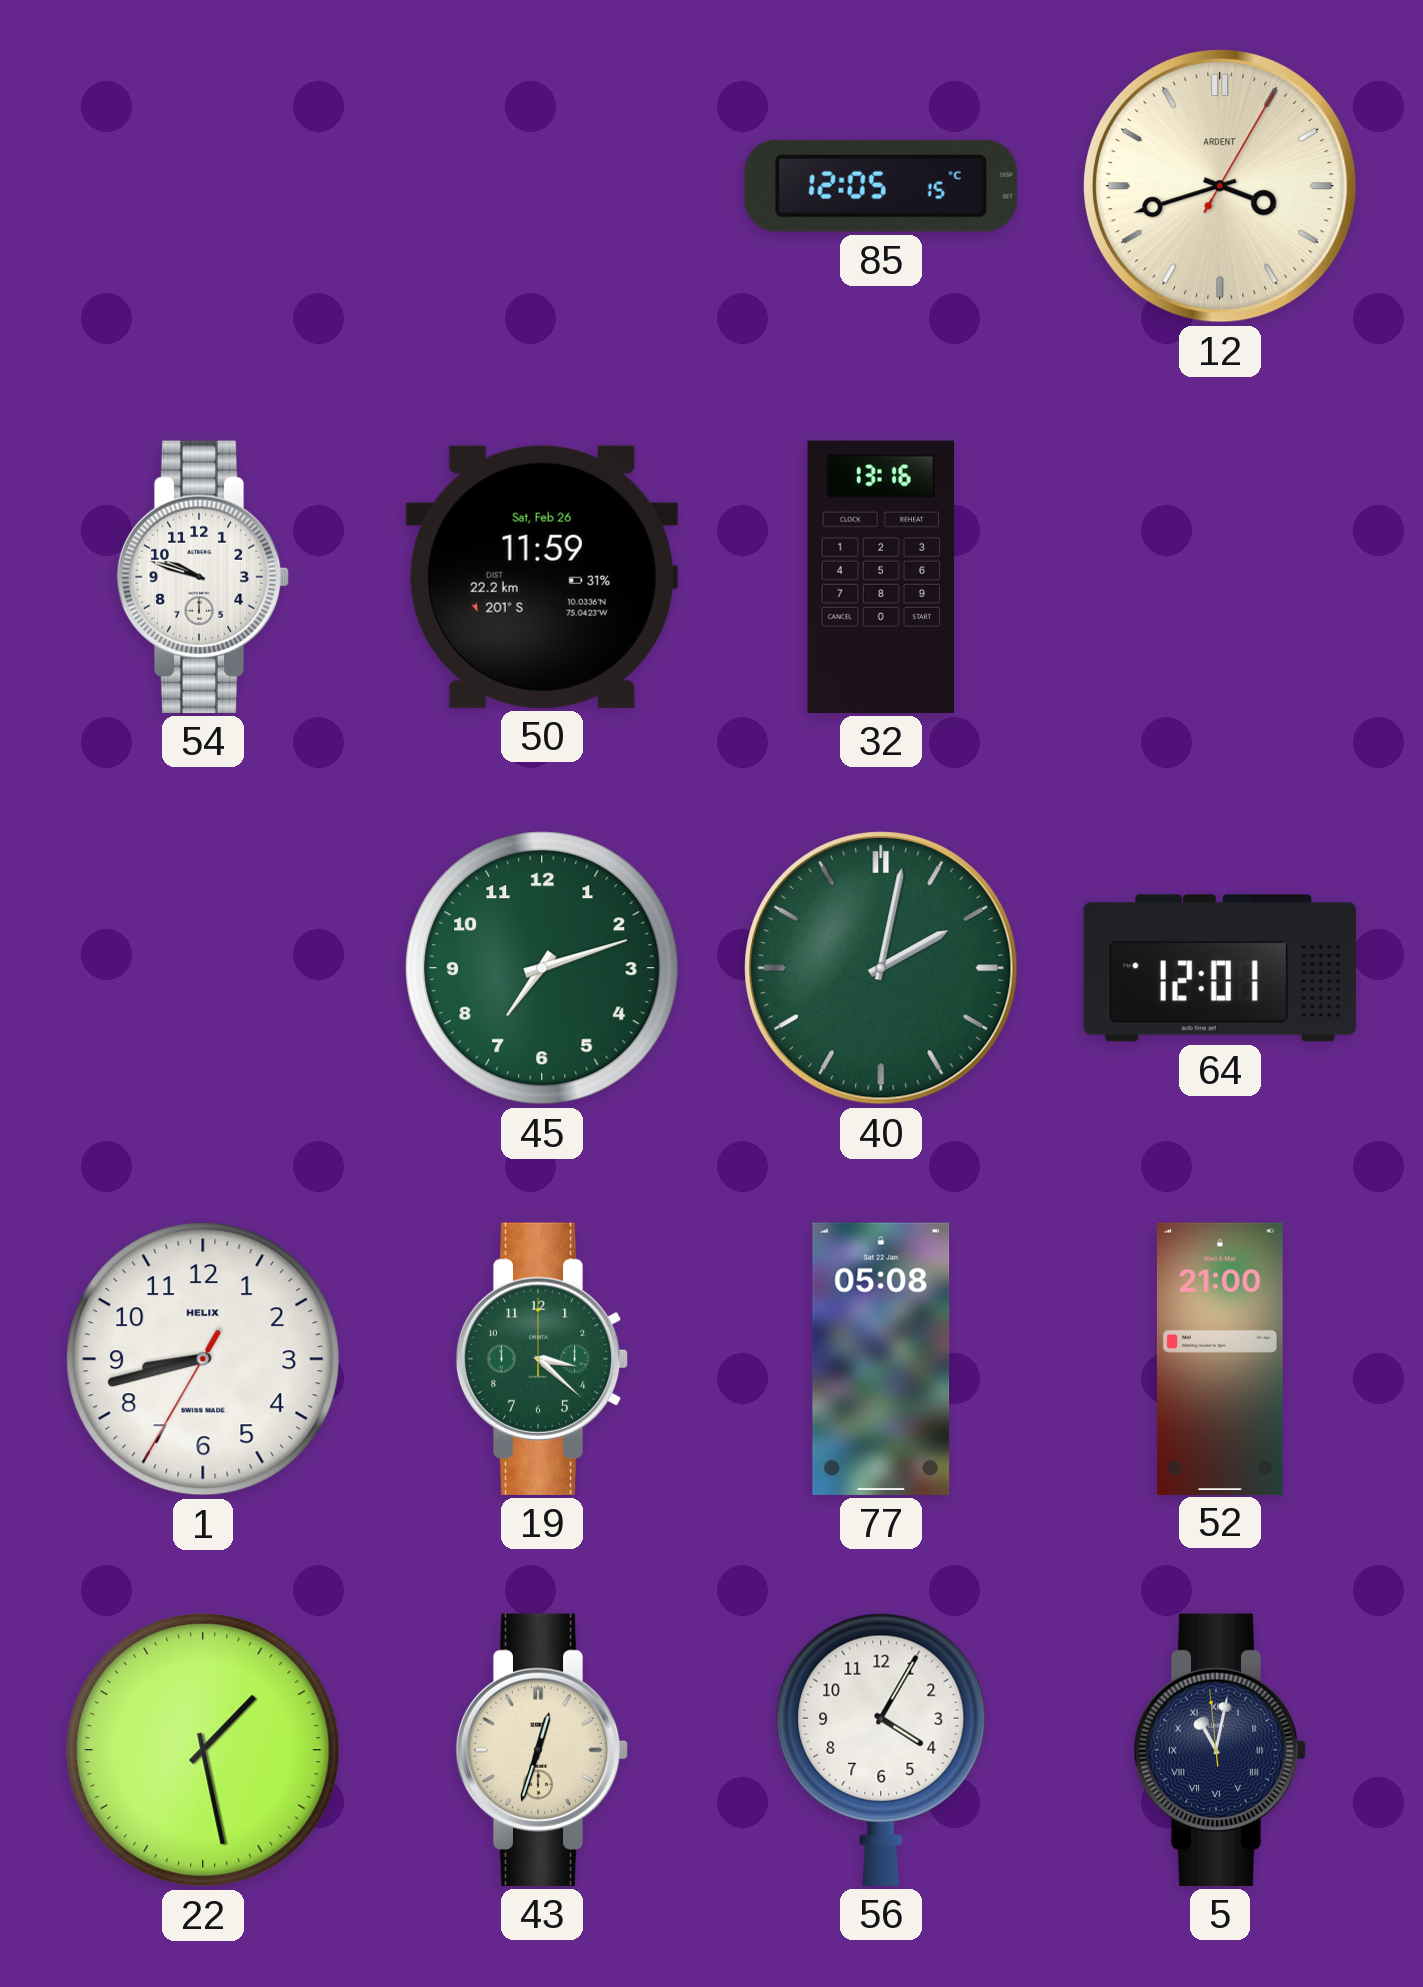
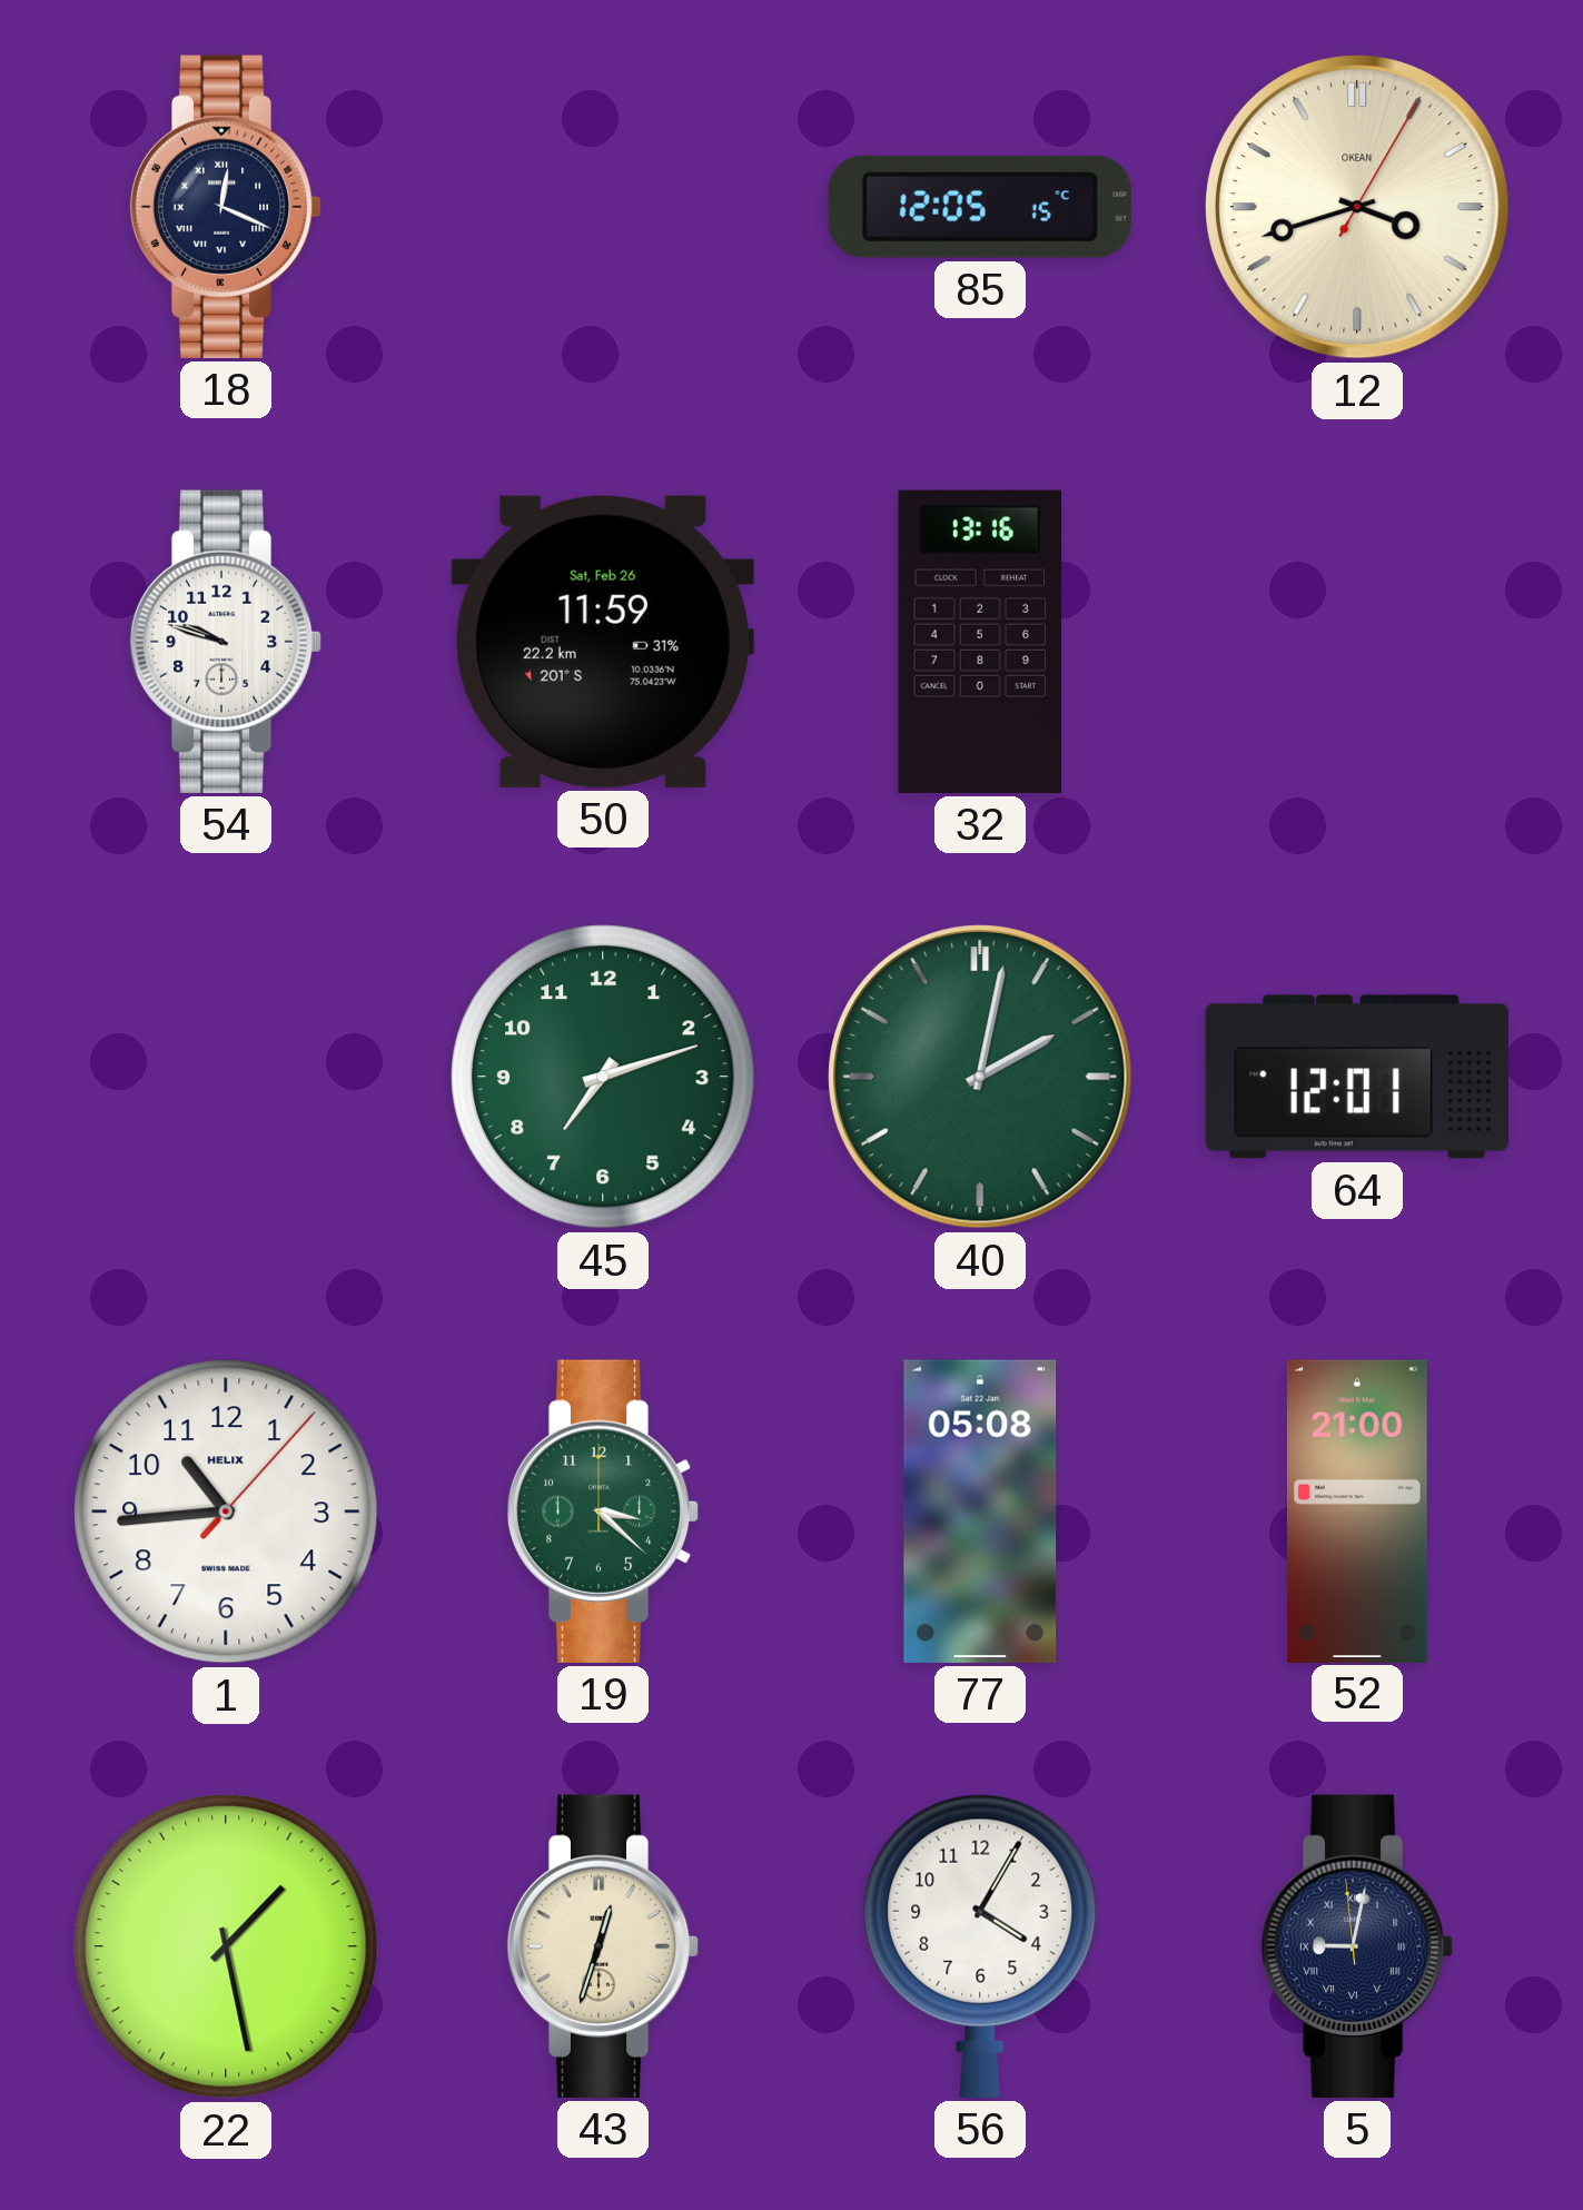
18: none -> 12:19 (226, 207)
12 brand: ARDENT -> OKEAN (1357, 207)
1: 8:42 -> 10:44 (226, 1512)
5: 11:01 -> 9:01 (1357, 1946)
